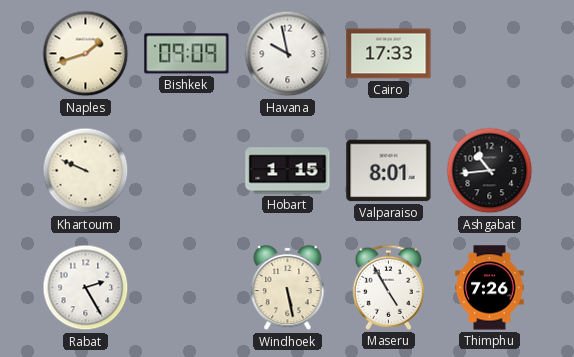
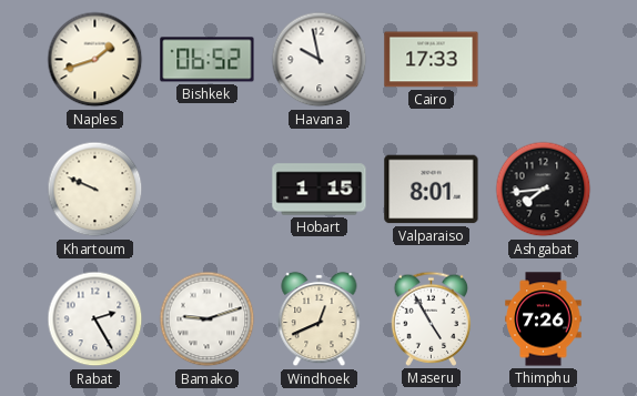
Bishkek: 09:09 -> 06:52 (208, 60)
Ashgabat: 10:44 -> 7:44 (544, 190)
Bamako: none -> 9:12 (208, 319)
Windhoek: 5:28 -> 12:41 (320, 319)
